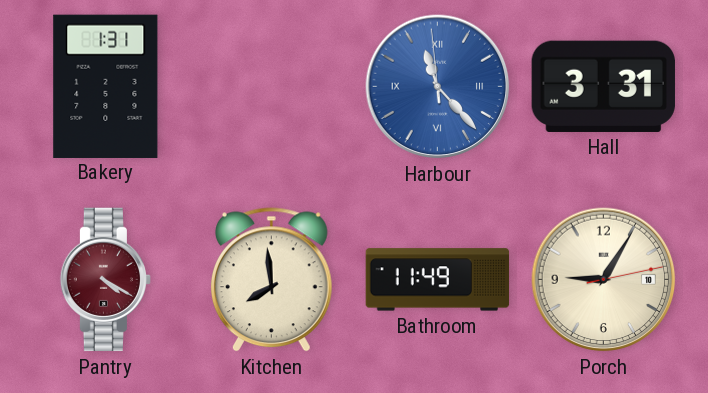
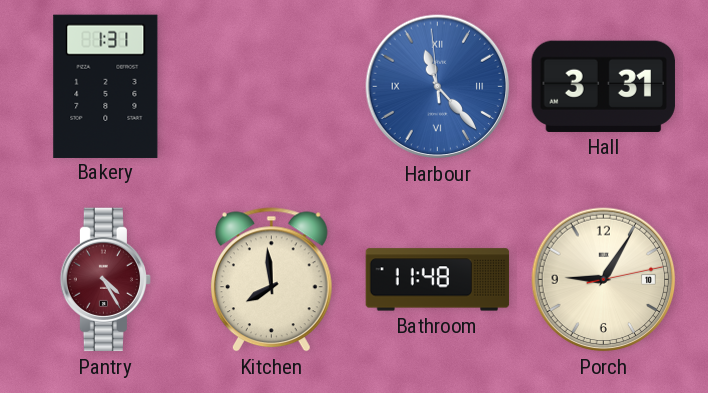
Pantry: 4:20 -> 4:25 (105, 280)
Bathroom: 11:49 -> 11:48 (438, 280)
